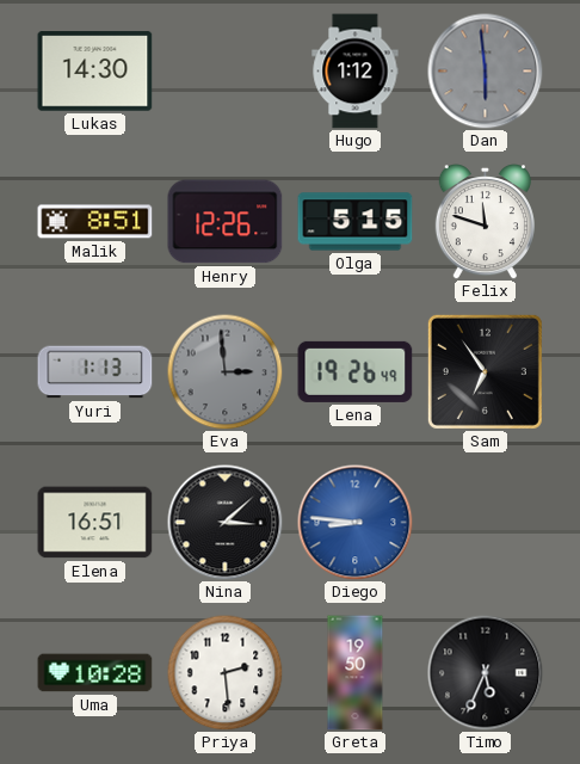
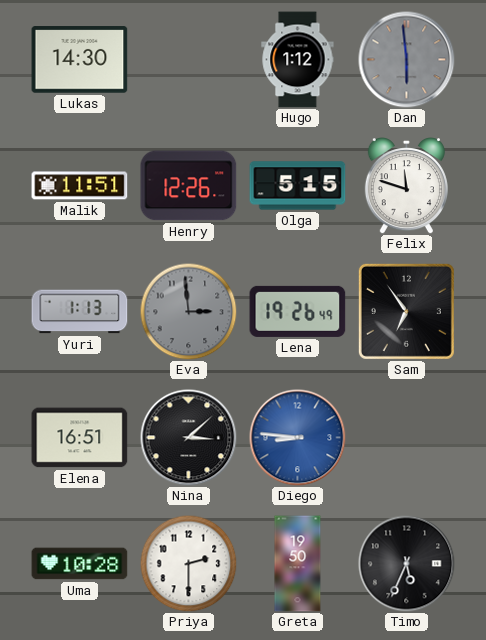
Malik: 8:51 -> 11:51 (80, 186)
Priya: 2:29 -> 2:30 (188, 563)
